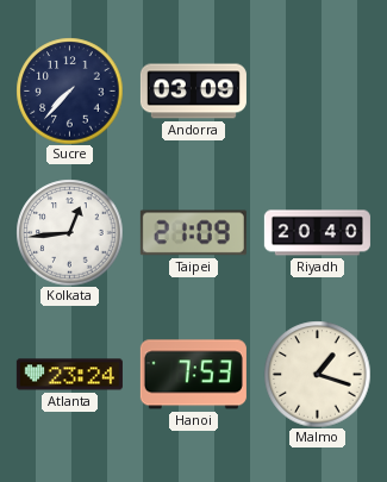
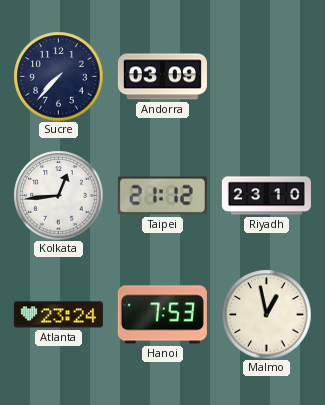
Taipei: 21:09 -> 21:12 (162, 196)
Riyadh: 20:40 -> 23:10 (266, 196)
Malmo: 1:18 -> 12:58 (266, 314)
